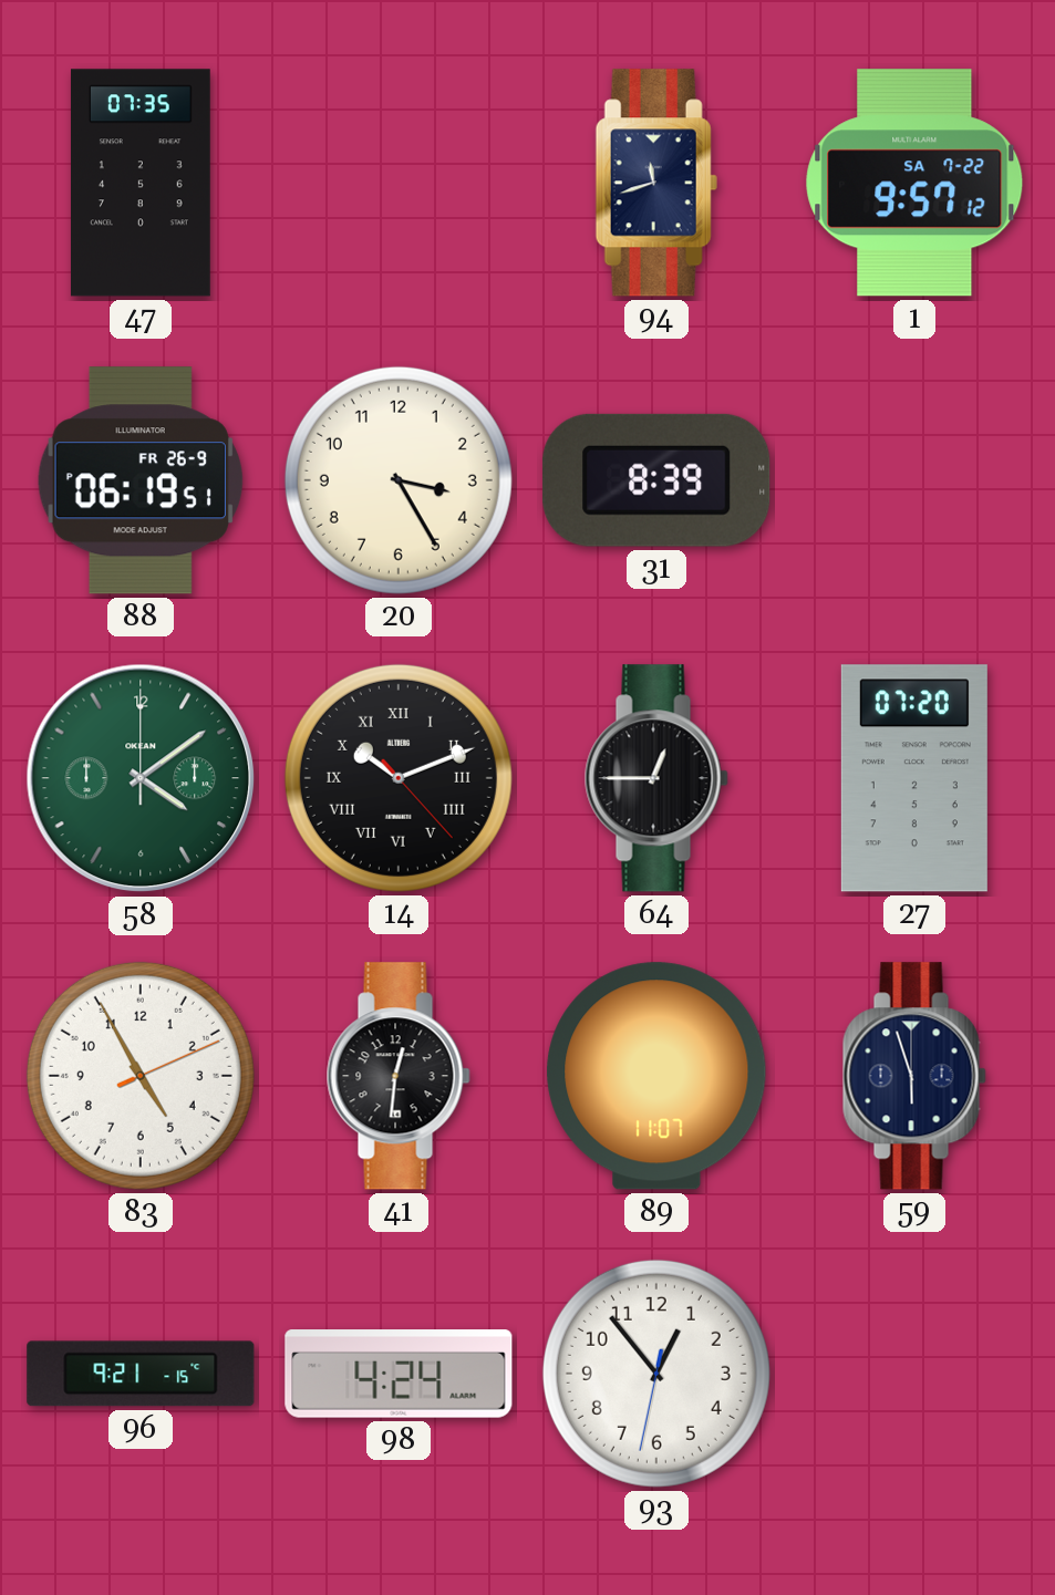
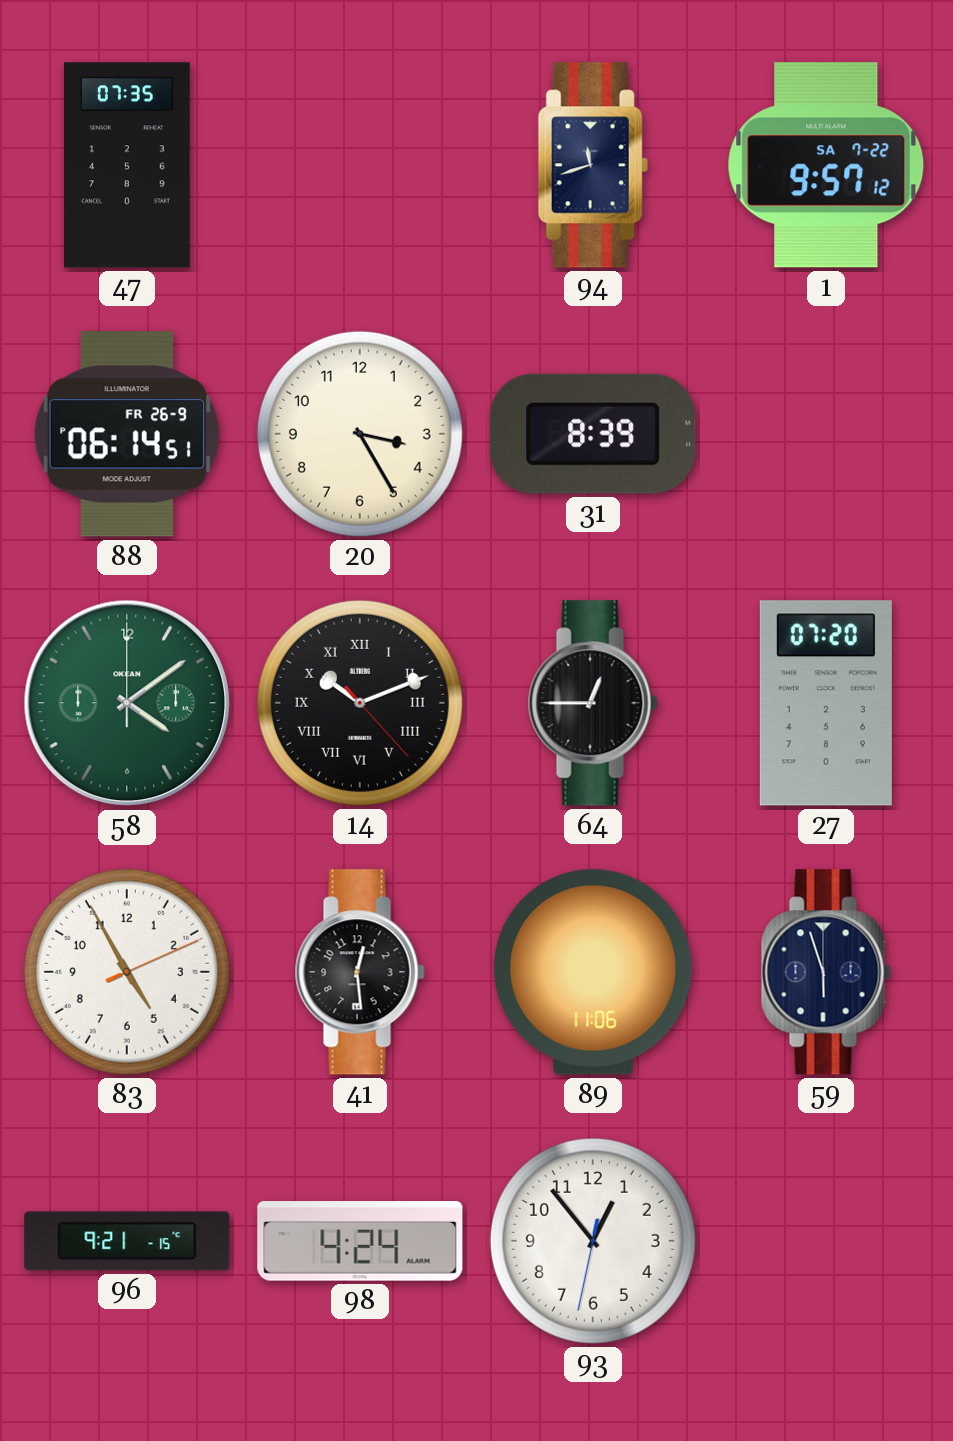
88: 06:19 -> 06:14 (127, 434)
41: 12:31 -> 12:29 (360, 972)
89: 11:07 -> 11:06 (593, 972)
